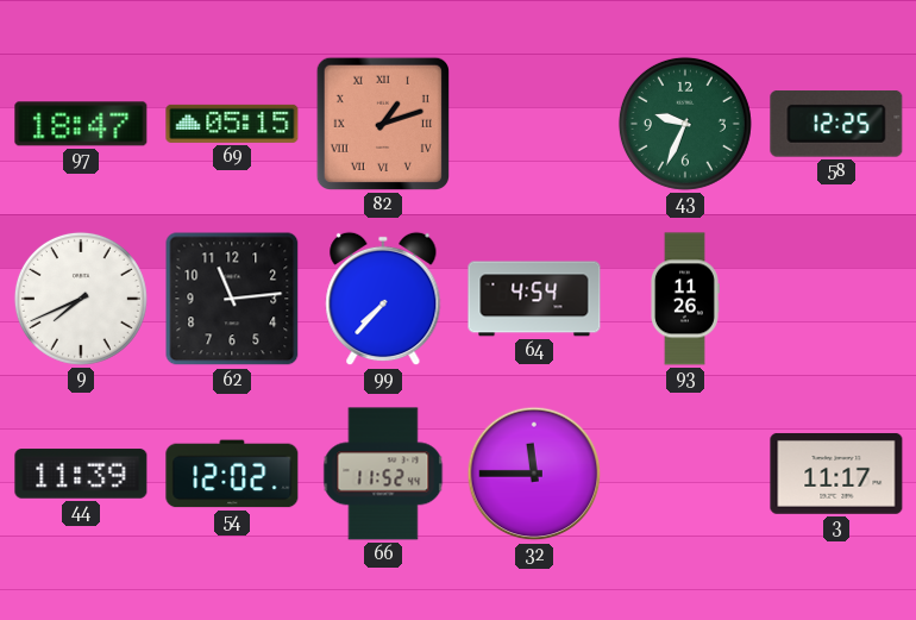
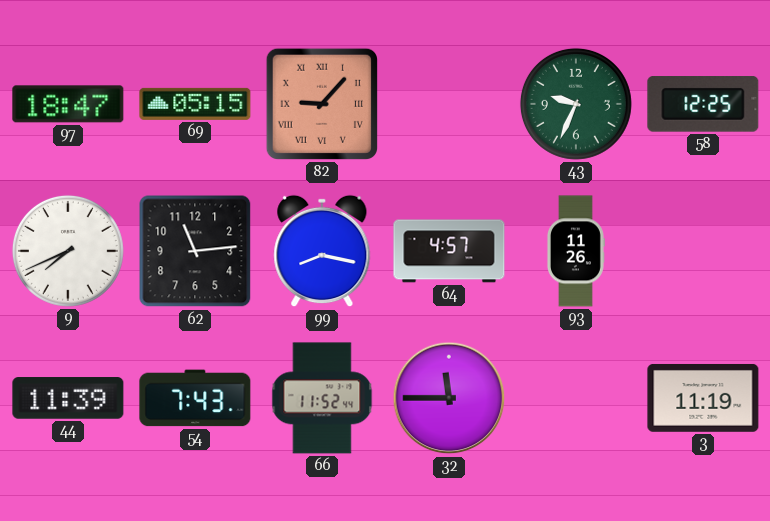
82: 1:12 -> 9:07 (322, 104)
99: 7:37 -> 8:17 (322, 251)
64: 4:54 -> 4:57 (449, 251)
54: 12:02 -> 7:43 (195, 398)
3: 11:17 -> 11:19 (703, 398)
